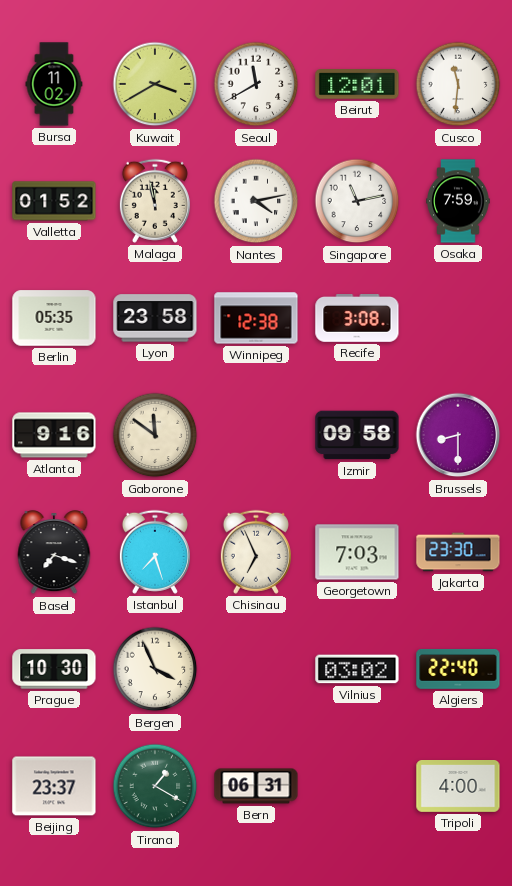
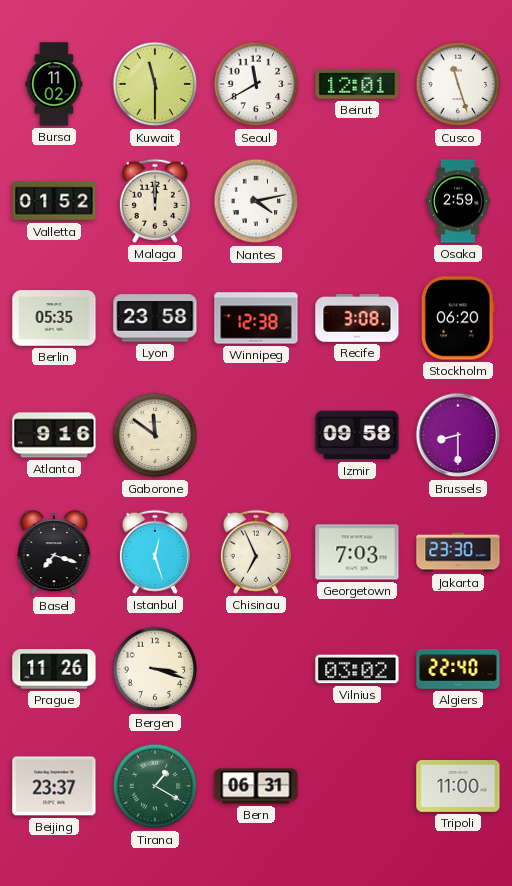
Kuwait: 3:40 -> 11:30 (155, 84)
Cusco: 11:31 -> 11:27 (458, 84)
Malaga: 11:58 -> 12:00 (155, 201)
Singapore: 11:13 -> none (357, 201)
Osaka: 7:59 -> 2:59 (458, 201)
Stockholm: none -> 06:20 (458, 318)
Istanbul: 7:27 -> 12:27 (155, 552)
Prague: 10:30 -> 11:26 (54, 669)
Bergen: 3:56 -> 3:18 (155, 669)
Tripoli: 4:00 -> 11:00 (458, 787)
